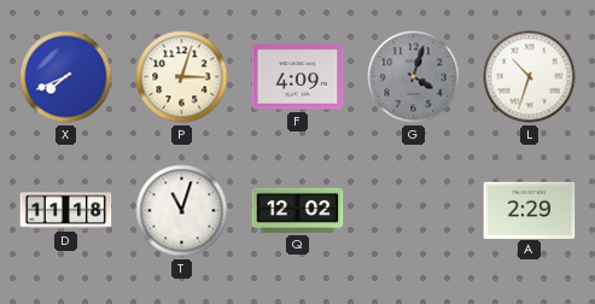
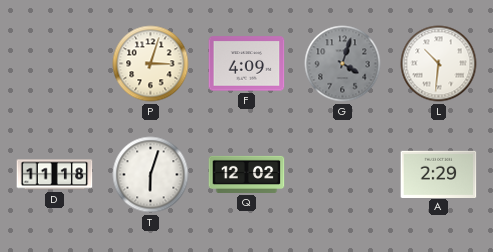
X: 7:41 -> none (66, 77)
L: 10:33 -> 10:31 (439, 64)
T: 11:03 -> 6:03 (151, 175)
